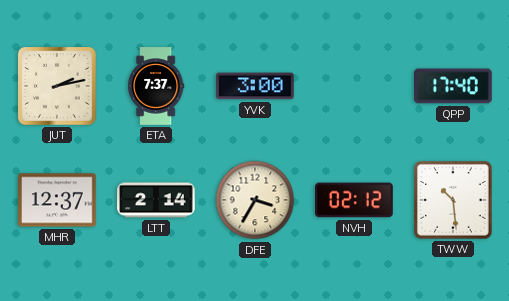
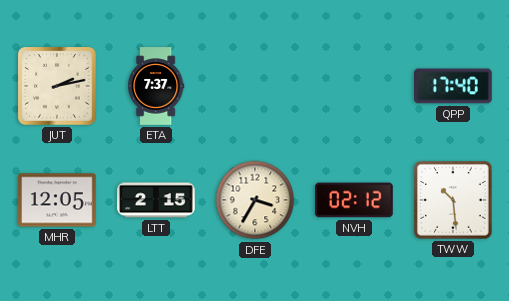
YVK: 3:00 -> none (256, 86)
MHR: 12:37 -> 12:05 (57, 200)
LTT: 2:14 -> 2:15 (156, 200)
